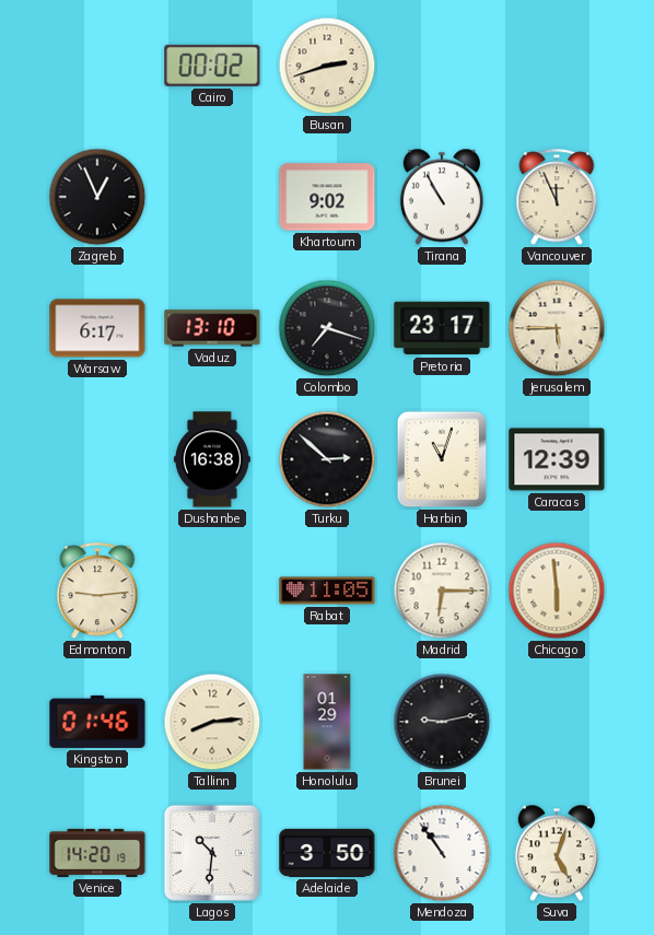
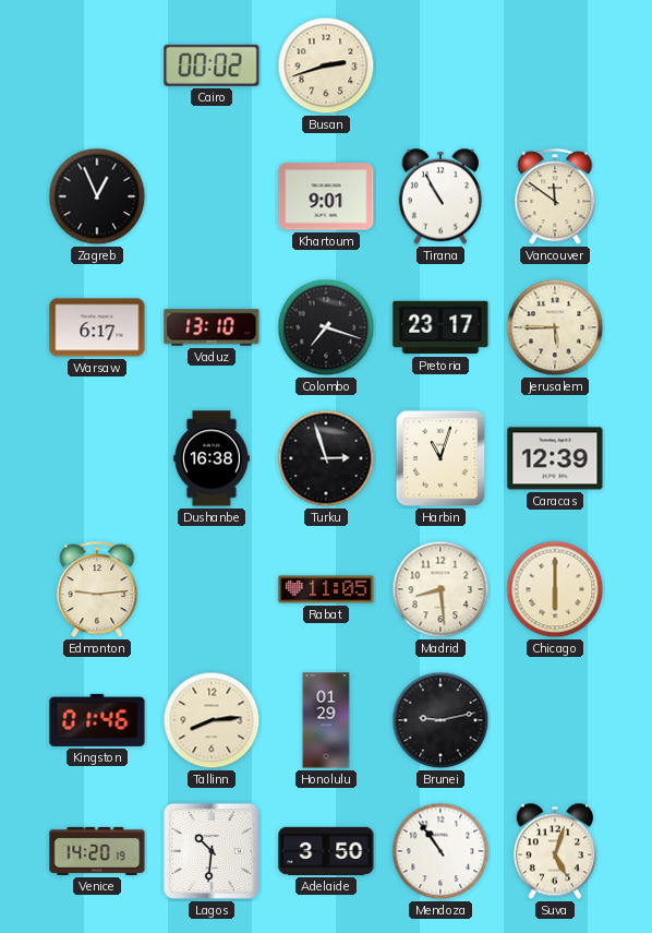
Khartoum: 9:02 -> 9:01 (326, 196)
Vancouver: 11:56 -> 11:51 (555, 198)
Turku: 2:52 -> 2:57 (326, 458)
Madrid: 6:15 -> 8:29 (440, 589)
Chicago: 5:59 -> 6:00 (555, 589)
